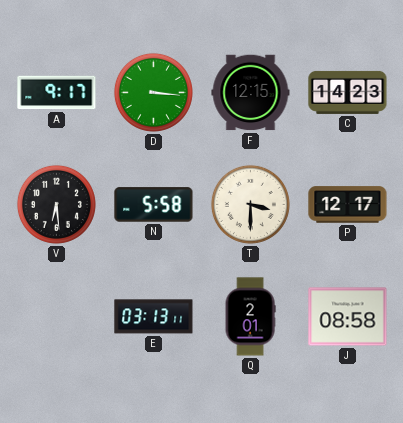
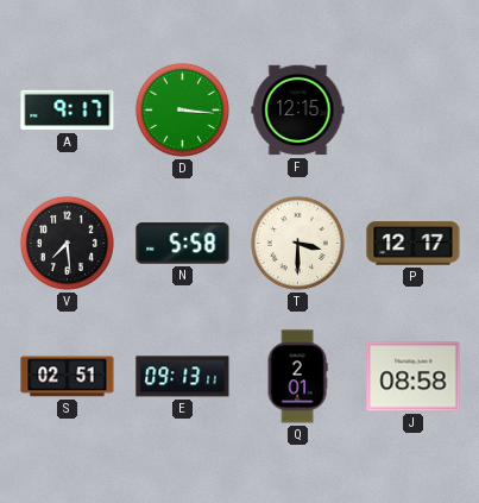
C: 14:23 -> none (348, 92)
V: 6:29 -> 7:29 (67, 243)
S: none -> 02:51 (68, 377)
E: 03:13 -> 09:13 (183, 377)
